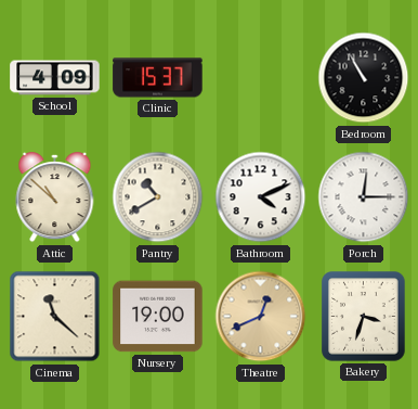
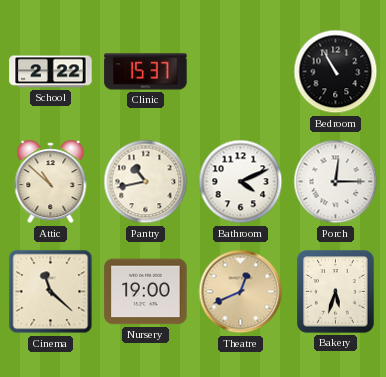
School: 4:09 -> 2:22 (51, 72)
Pantry: 10:40 -> 10:43 (146, 182)
Bakery: 3:33 -> 5:33 (336, 292)
